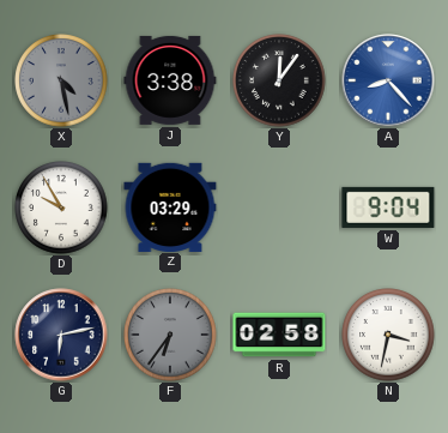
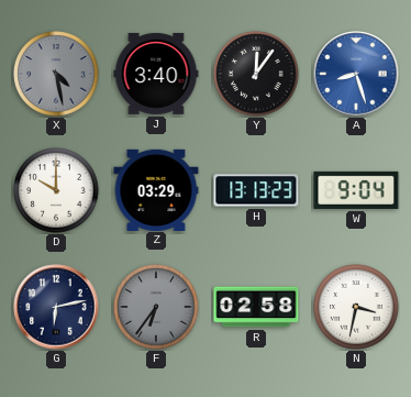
J: 3:38 -> 3:40 (156, 74)
A: 8:23 -> 8:27 (356, 74)
D: 9:55 -> 10:00 (56, 190)
H: none -> 13:13 (256, 190)
